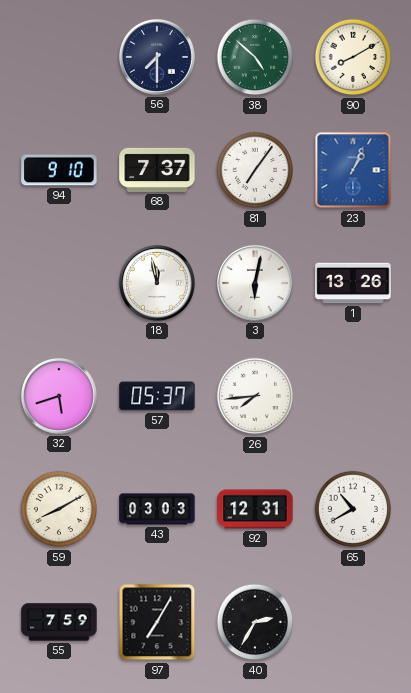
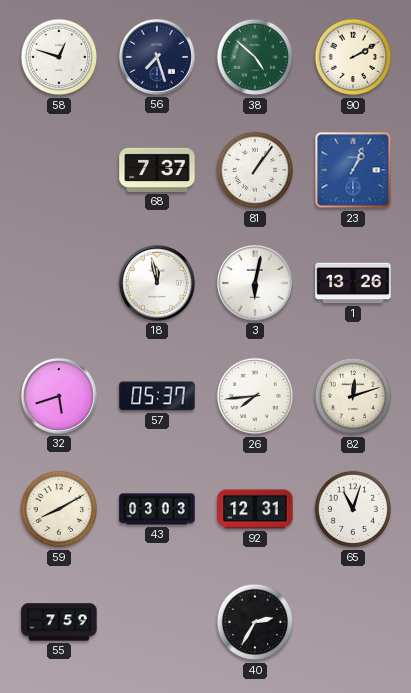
58: none -> 12:48 (59, 57)
56: 7:30 -> 7:27 (157, 57)
90: 8:10 -> 2:10 (353, 57)
94: 9:10 -> none (59, 170)
81: 7:06 -> 1:06 (255, 170)
82: none -> 12:12 (353, 396)
65: 10:40 -> 11:03 (353, 509)
97: 7:05 -> none (157, 622)
